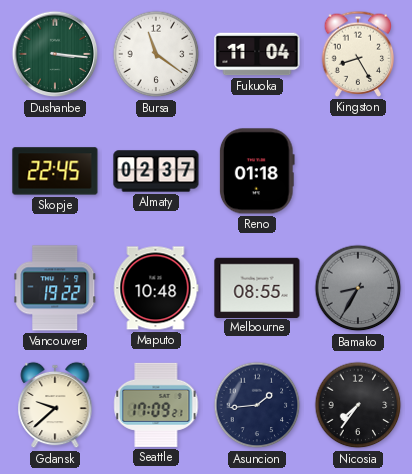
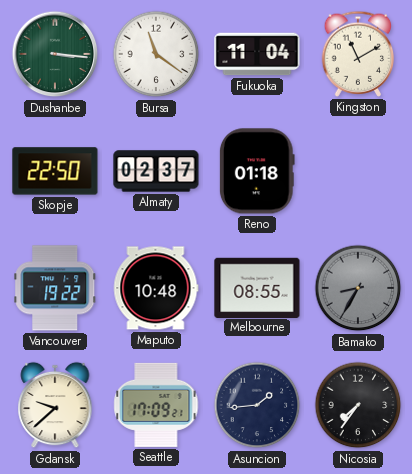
Kingston: 8:25 -> 11:10 (358, 54)
Skopje: 22:45 -> 22:50 (55, 171)
